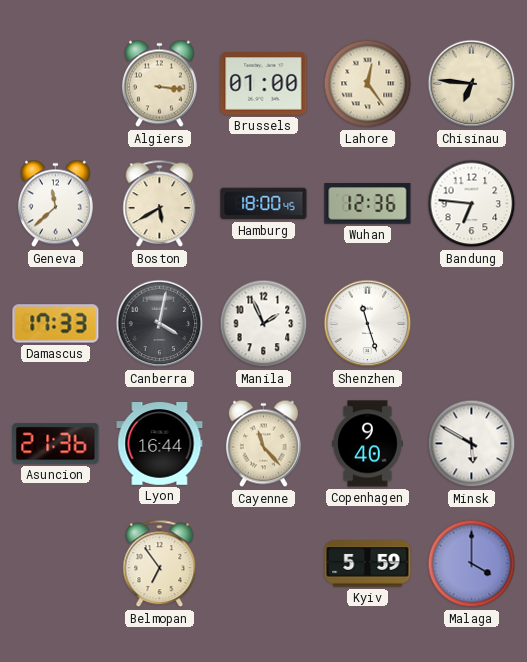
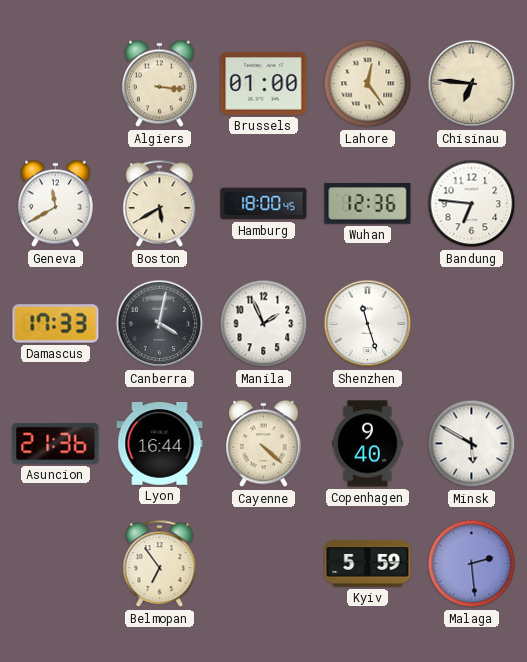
Geneva: 11:38 -> 11:40 (55, 204)
Cayenne: 11:23 -> 4:22 (263, 444)
Malaga: 4:00 -> 2:29 (472, 564)
